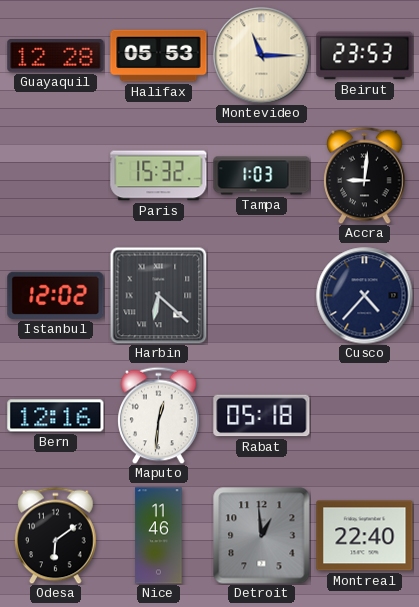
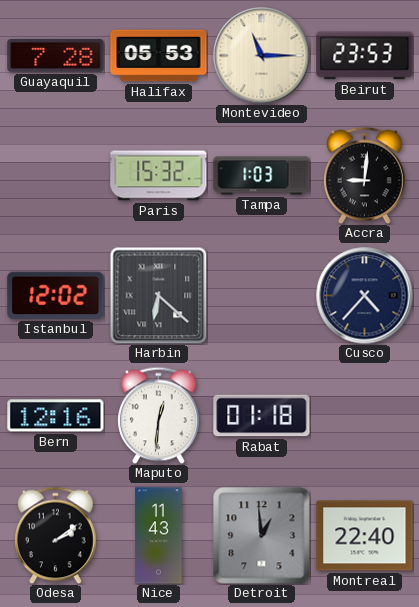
Guayaquil: 12:28 -> 7:28 (56, 56)
Rabat: 05:18 -> 01:18 (262, 416)
Odesa: 6:09 -> 2:09 (56, 535)
Nice: 11:46 -> 11:43 (159, 536)
